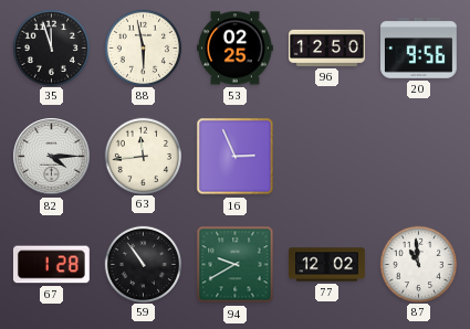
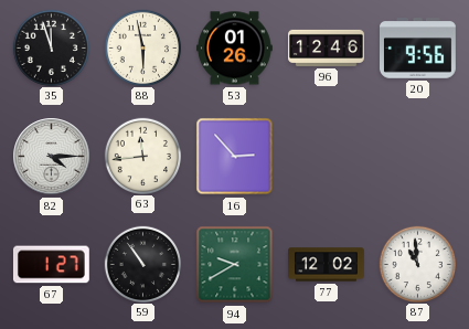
53: 02:25 -> 01:26 (235, 49)
96: 12:50 -> 12:46 (327, 47)
16: 2:56 -> 2:53 (235, 157)
67: 1:28 -> 1:27 (51, 265)
